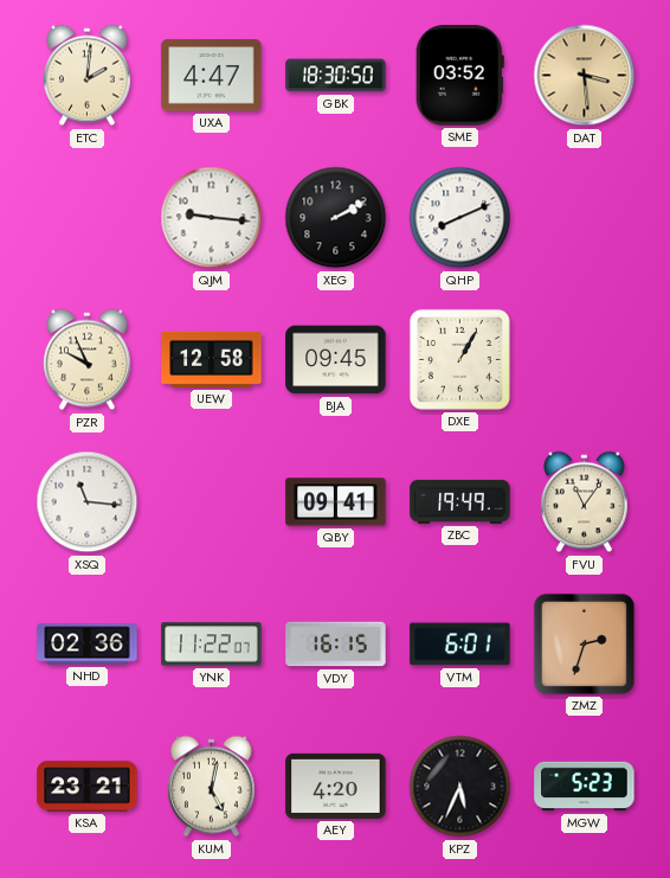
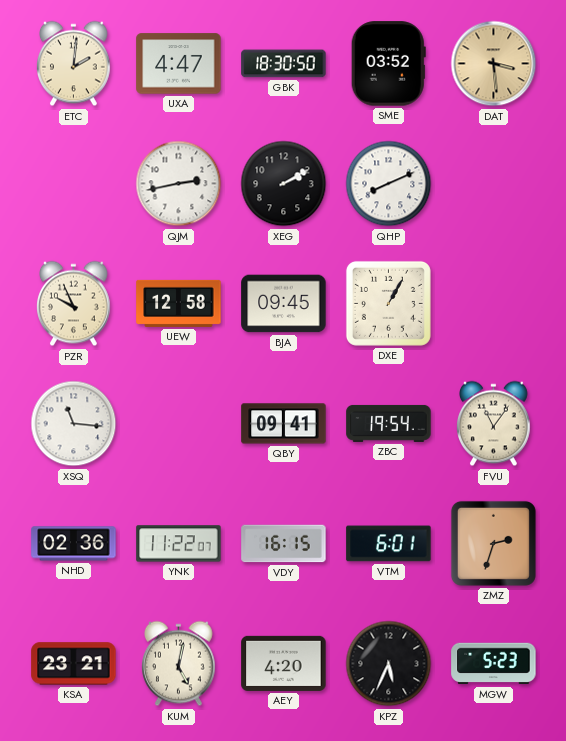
QJM: 9:16 -> 2:43 (179, 184)
ZBC: 19:49 -> 19:54 (389, 423)
